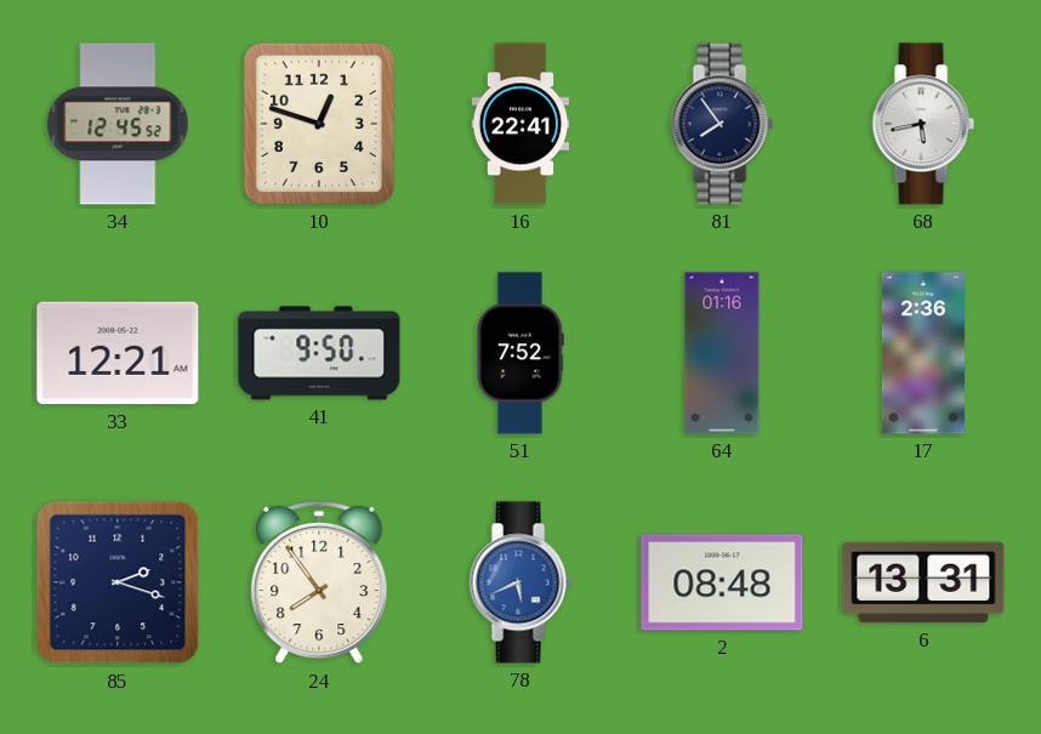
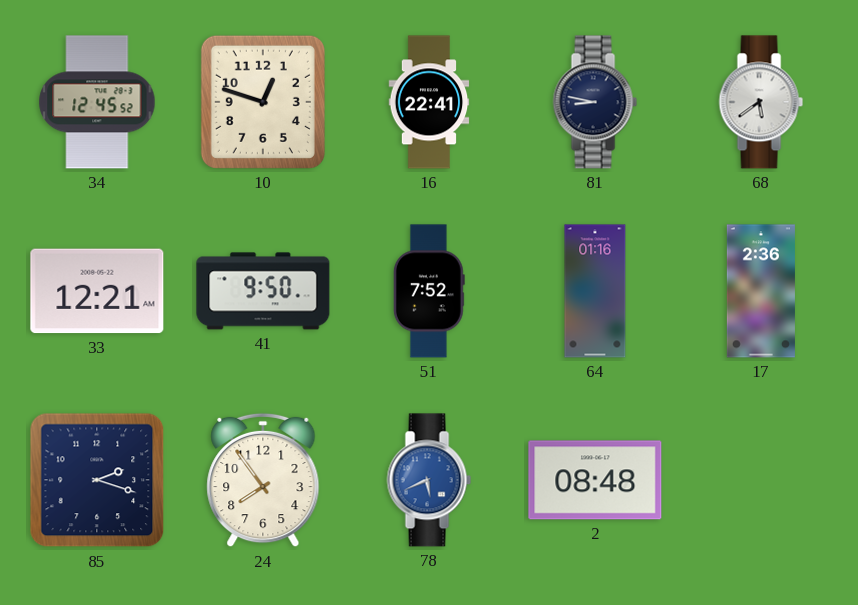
81: 7:54 -> 8:47 (595, 102)
68: 5:43 -> 5:39 (761, 102)
6: 13:31 -> none (923, 582)
